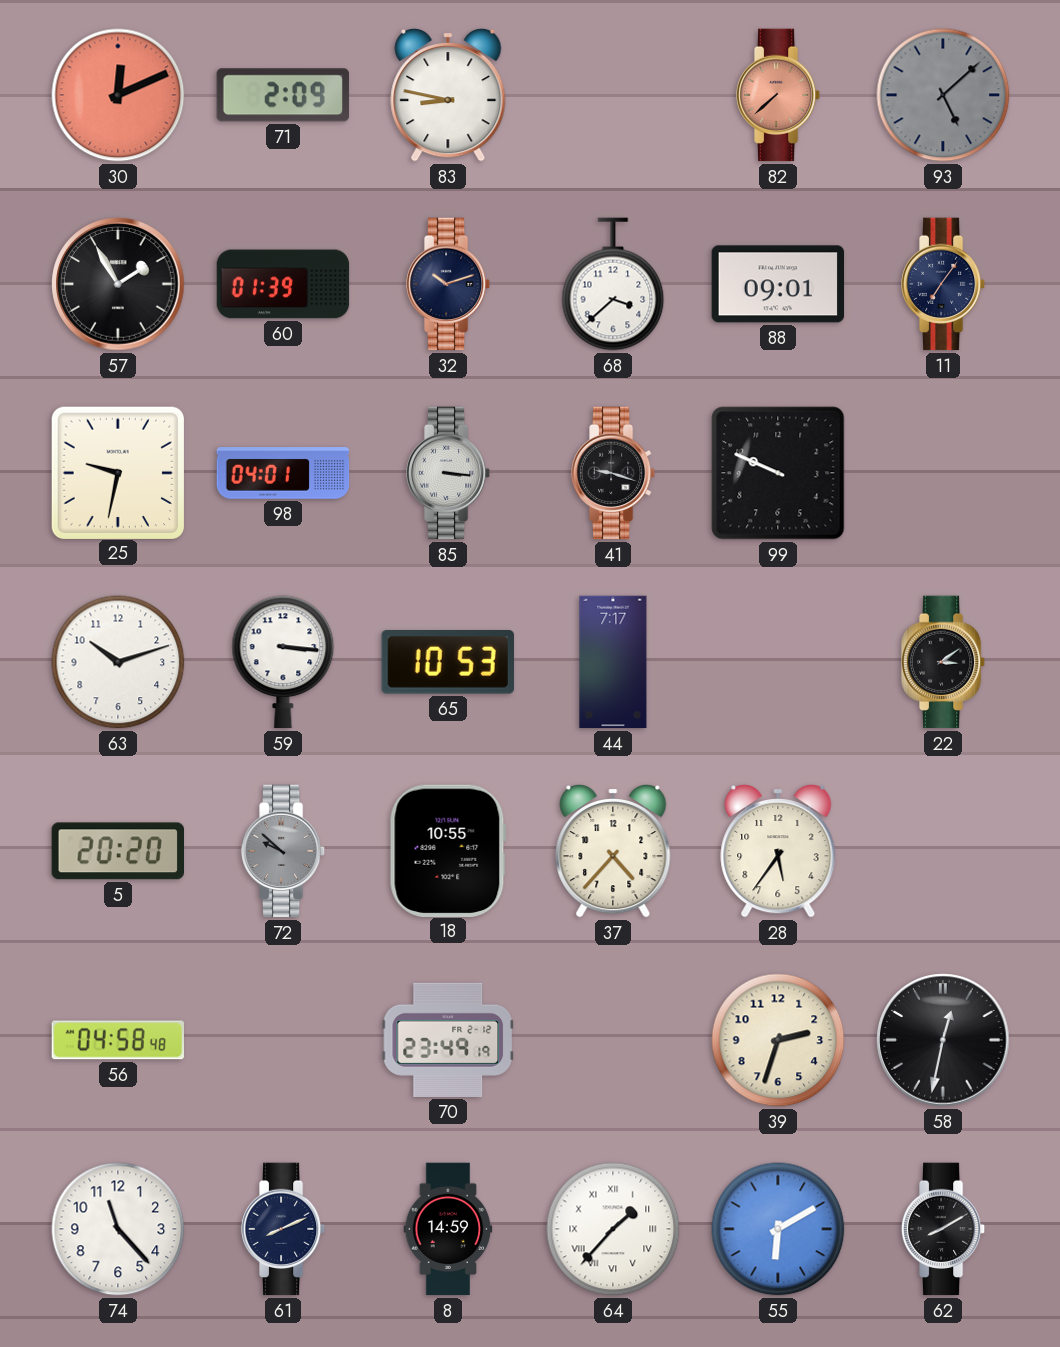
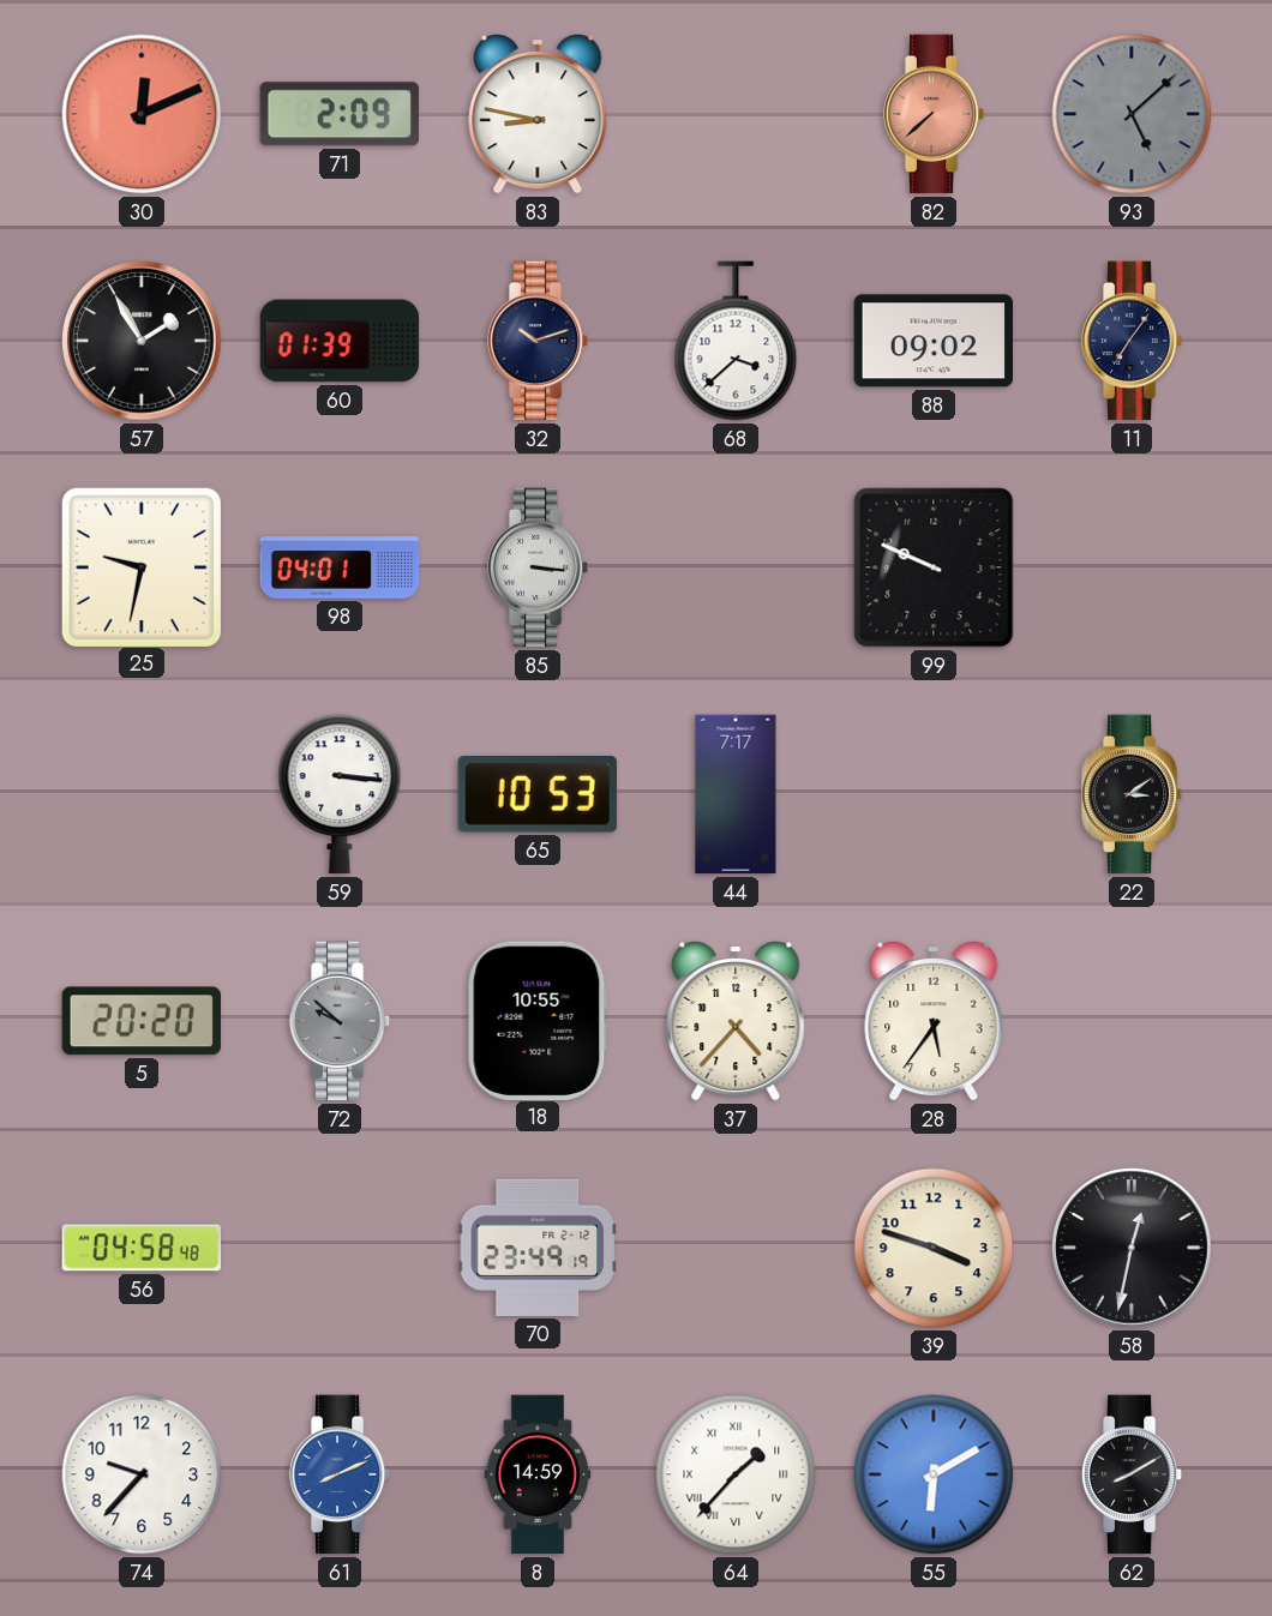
88: 09:01 -> 09:02 (934, 341)
41: 9:18 -> none (613, 473)
63: 10:12 -> none (118, 662)
39: 2:33 -> 3:48 (934, 1248)
74: 11:23 -> 9:37 (142, 1474)
61 dial: navy -> blue (340, 1474)
